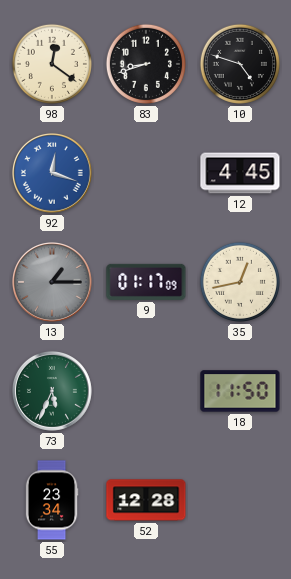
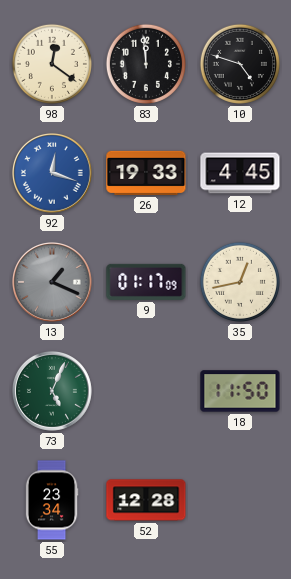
83: 8:42 -> 11:59 (146, 64)
26: none -> 19:33 (146, 173)
13: 1:15 -> 1:19 (52, 282)
73: 5:34 -> 5:04 (52, 391)
